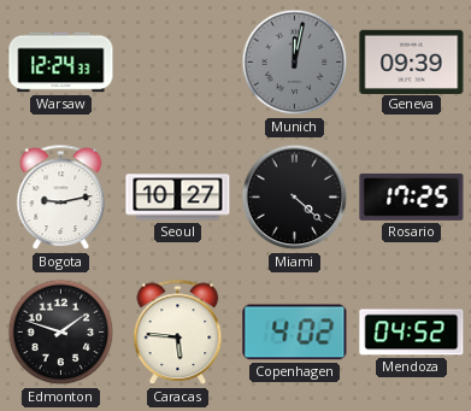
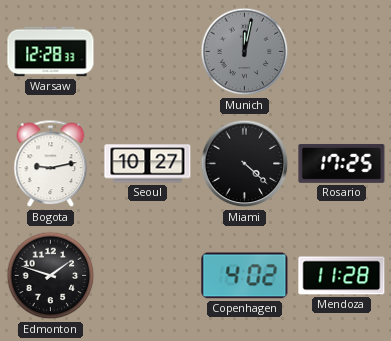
Warsaw: 12:24 -> 12:28 (51, 52)
Geneva: 09:39 -> none (412, 61)
Caracas: 5:46 -> none (178, 333)
Mendoza: 04:52 -> 11:28 (342, 276)
